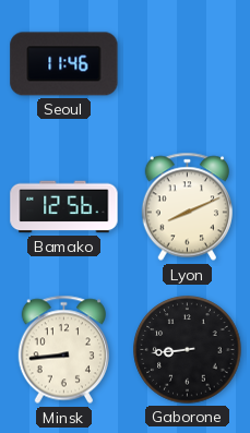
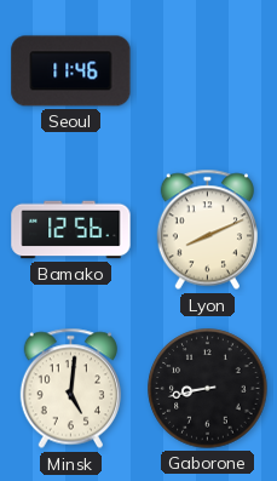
Minsk: 8:44 -> 5:01 (70, 389)
Gaborone: 8:44 -> 8:43 (208, 389)
